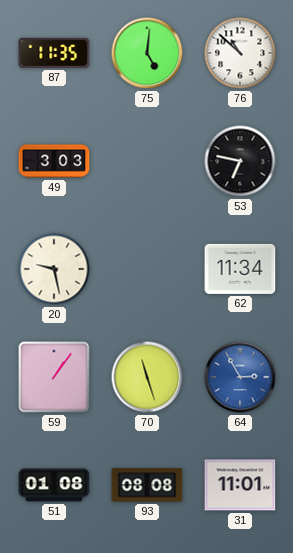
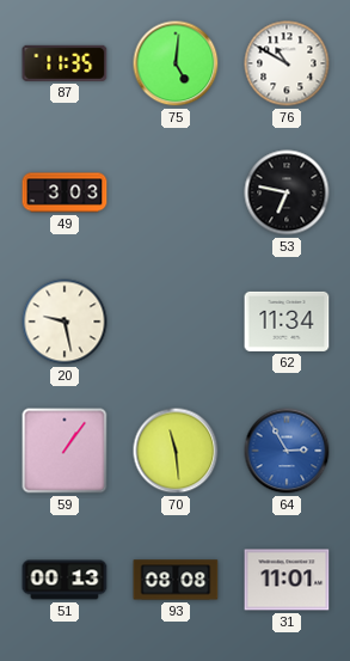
76: 10:52 -> 10:50 (287, 63)
70: 11:27 -> 11:29 (176, 451)
51: 01:08 -> 00:13 (65, 580)
